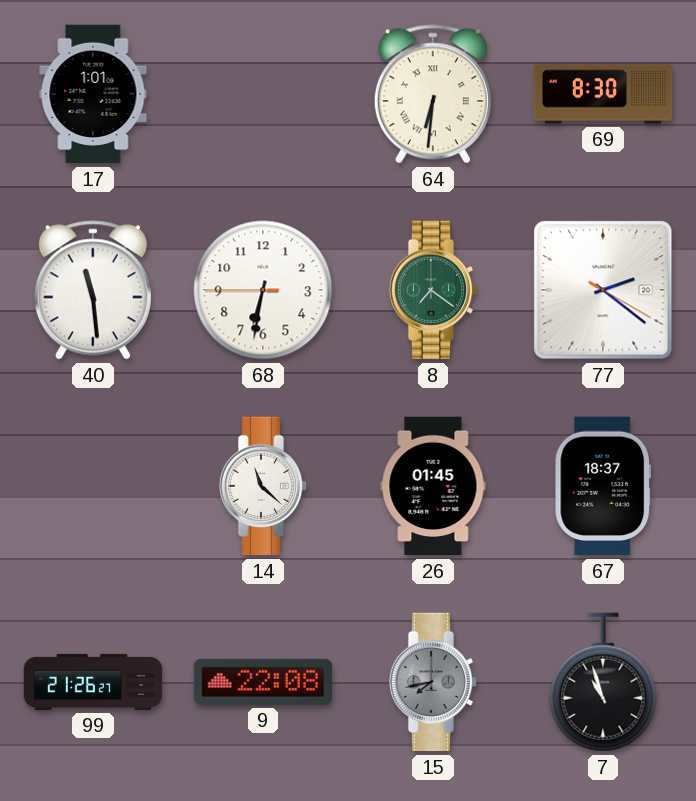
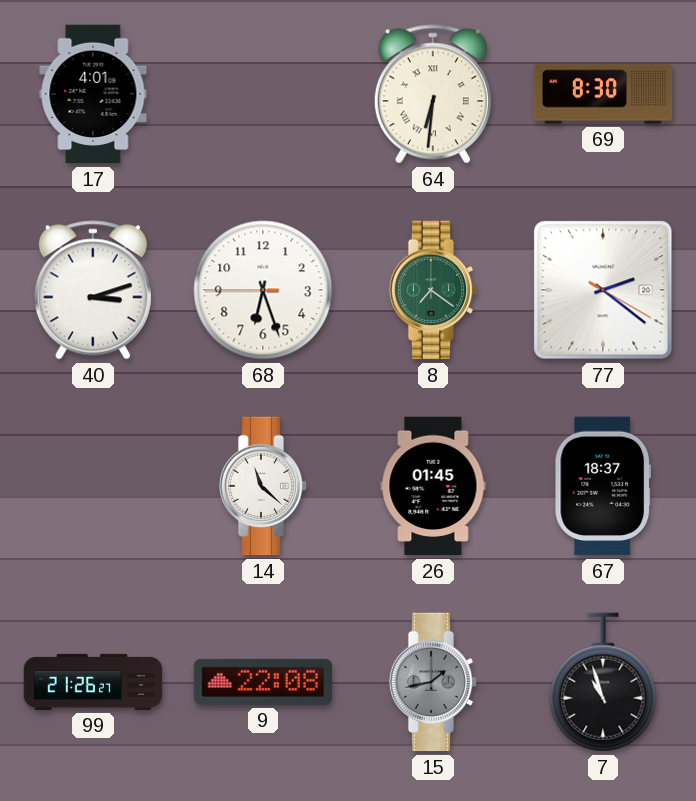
17: 1:01 -> 4:01 (93, 94)
40: 11:29 -> 3:12 (93, 290)
68: 6:31 -> 6:26 (263, 290)
15: 7:43 -> 1:43 (433, 682)
